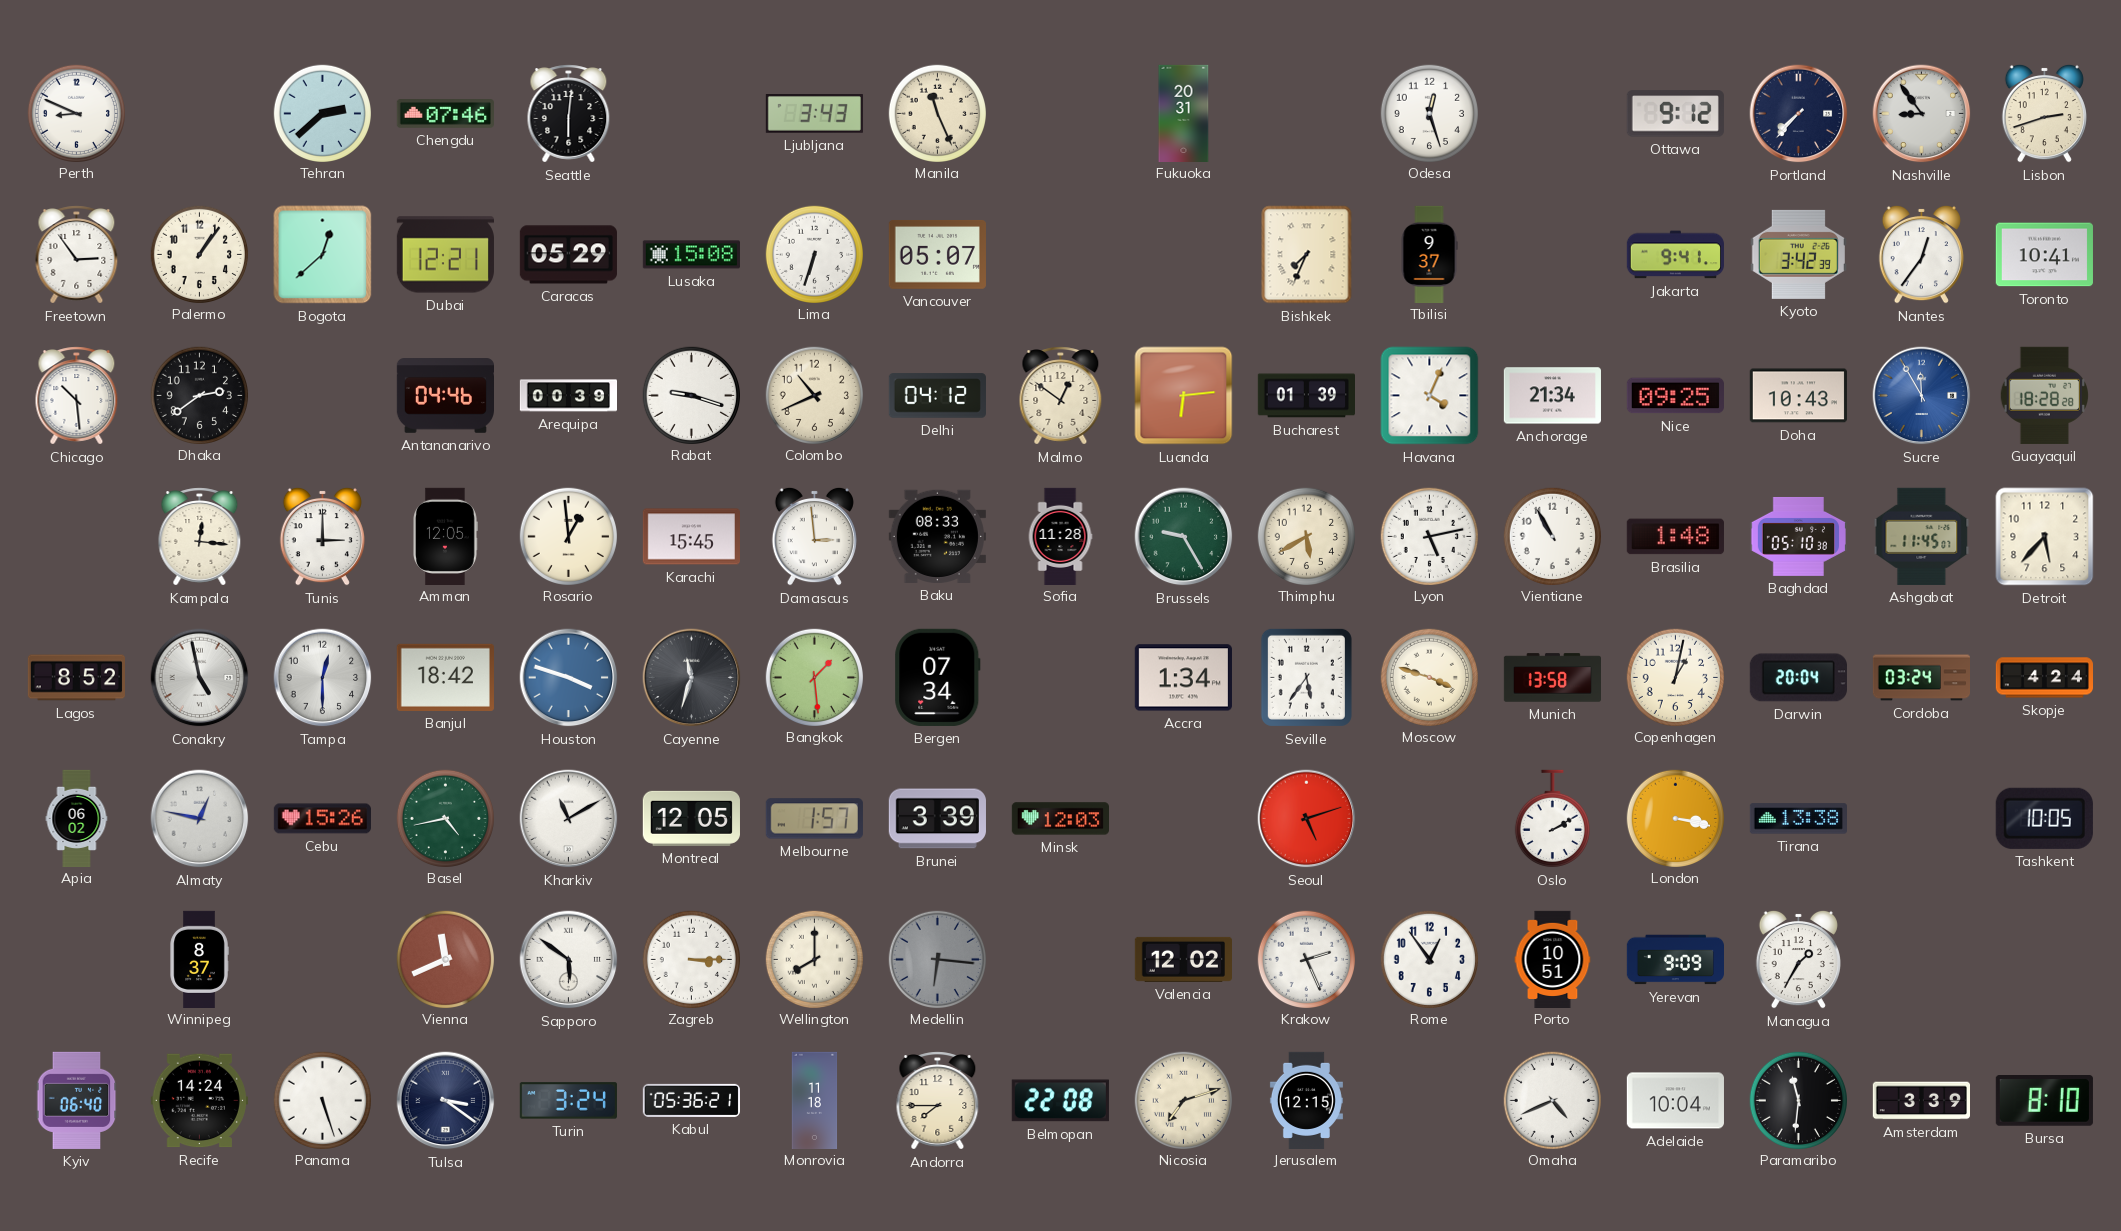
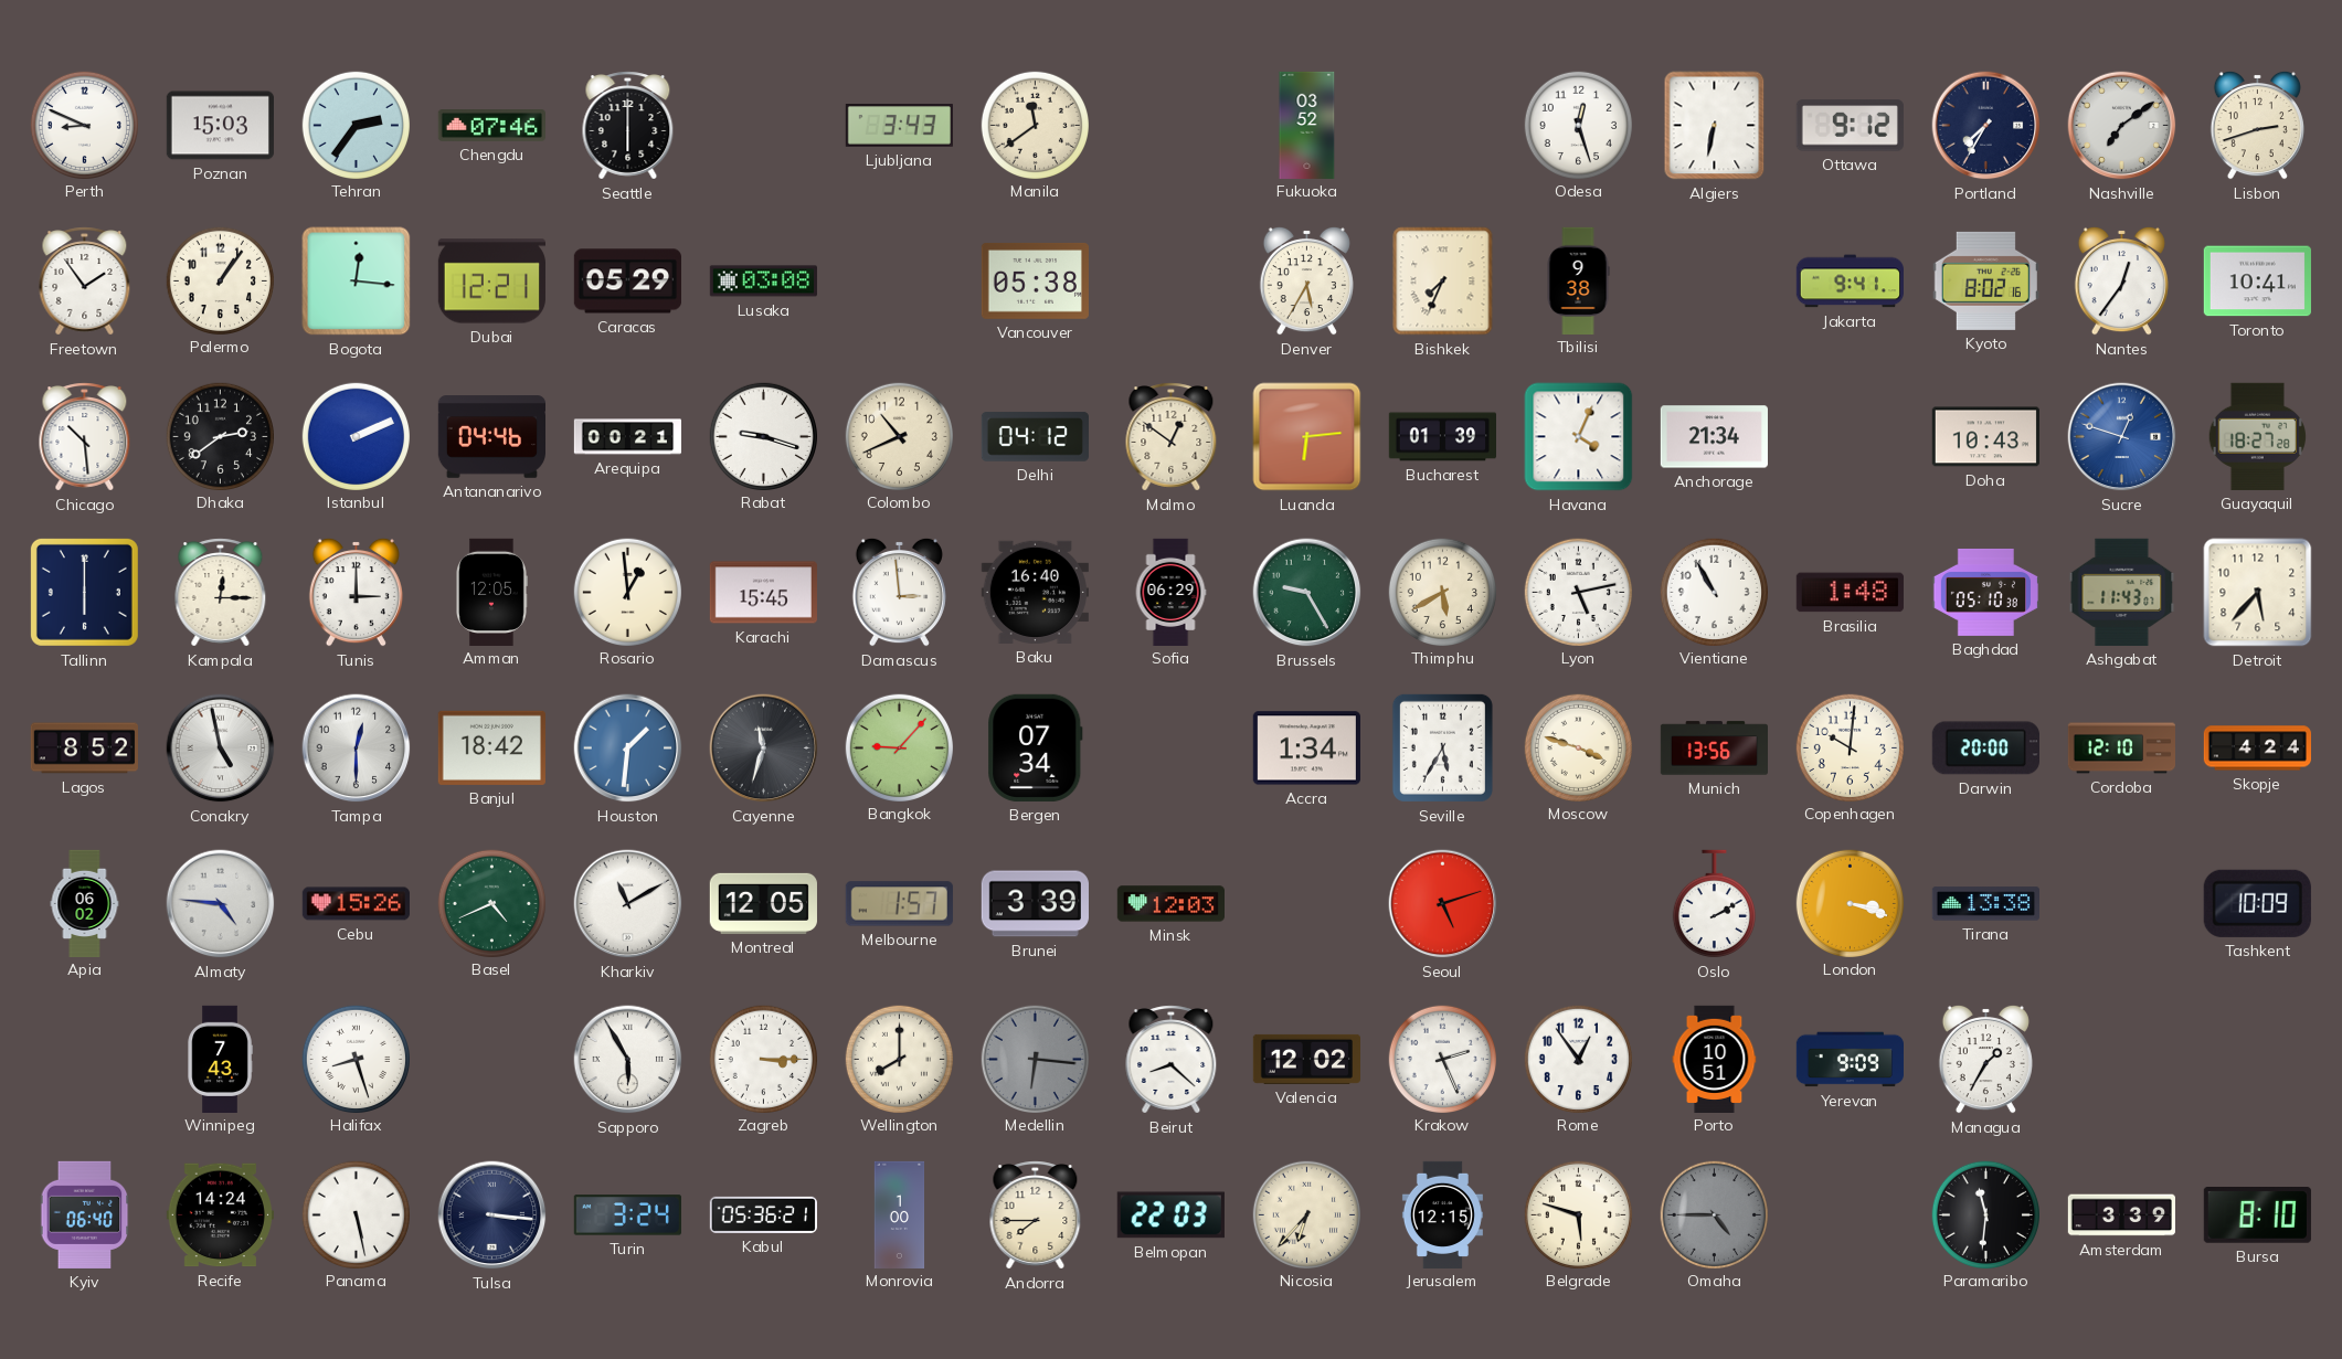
Poznan: none -> 15:03 (220, 126)
Tehran: 2:38 -> 2:36 (356, 125)
Seattle: 6:01 -> 6:00 (628, 126)
Manila: 11:26 -> 11:39 (1035, 125)
Fukuoka: 20:31 -> 03:52 (1307, 125)
Algiers: none -> 6:32 (1715, 126)
Portland: 7:37 -> 7:35 (1986, 126)
Nashville: 8:54 -> 7:09 (2122, 126)
Freetown: 2:54 -> 1:54 (85, 282)
Bogota: 12:38 -> 12:16 (357, 282)
Lusaka: 15:08 -> 03:08 (763, 282)
Lima: 6:33 -> none (814, 254)
Vancouver: 05:07 -> 05:38 (1035, 282)
Denver: none -> 5:35 (1306, 280)
Tbilisi: 9:37 -> 9:38 (1578, 280)
Kyoto: 3:42 -> 8:02 (1985, 280)
Istanbul: none -> 2:11 (356, 436)
Arequipa: 00:39 -> 00:21 (627, 437)
Nice: 09:25 -> none (1675, 396)
Sucre: 11:55 -> 12:48 (2122, 437)
Guayaquil: 18:28 -> 18:27 (2257, 436)
Tallinn: none -> 6:00 (84, 592)
Kampala: 12:16 -> 12:15 (221, 593)
Baku: 08:33 -> 16:40 (1035, 592)
Sofia: 11:28 -> 06:29 (1170, 592)
Ashgabat: 11:45 -> 11:43 (2122, 592)
Houston: 3:48 -> 1:31 (628, 748)
Bangkok: 1:29 -> 9:07 (899, 747)
Seville: 5:36 -> 5:35 (1442, 747)
Munich: 13:58 -> 13:56 (1714, 748)
Copenhagen: 1:02 -> 10:01 (1850, 747)
Darwin: 20:04 -> 20:00 (1985, 748)
Cordoba: 03:24 -> 12:10 (2121, 748)
Almaty: 12:47 -> 4:46 (221, 904)
Basel: 4:43 -> 4:41 (491, 903)
London: 3:17 -> 3:18 (1850, 903)
Tashkent: 10:05 -> 10:09 (2257, 903)
Winnipeg: 8:37 -> 7:43 (220, 1059)
Halifax: none -> 8:27 (356, 1059)
Vienna: 11:41 -> none (445, 959)
Sapporo: 5:51 -> 5:55 (628, 1060)
Beirut: none -> 8:22 (1172, 1060)
Panama: 5:27 -> 5:28 (356, 1214)
Tulsa: 3:21 -> 3:16 (492, 1215)
Monrovia: 11:18 -> 1:00 (900, 1214)
Belmopan: 22:08 -> 22:03 (1170, 1215)
Nicosia: 7:12 -> 6:37 (1306, 1214)
Belgrade: none -> 5:48 (1578, 1214)
Omaha: 4:41 -> 4:45 (1714, 1214)
Omaha dial: white -> grey (1714, 1214)
Adelaide: 10:04 -> none (1675, 1101)
